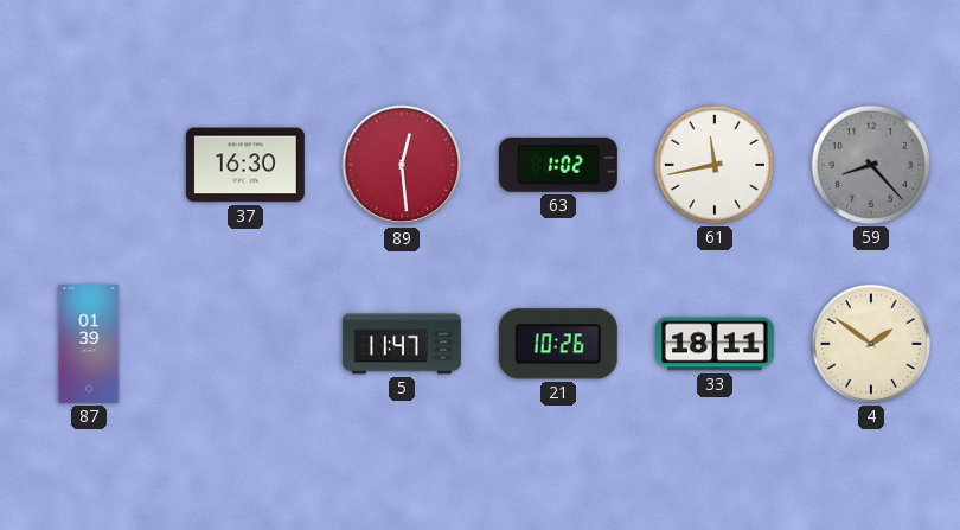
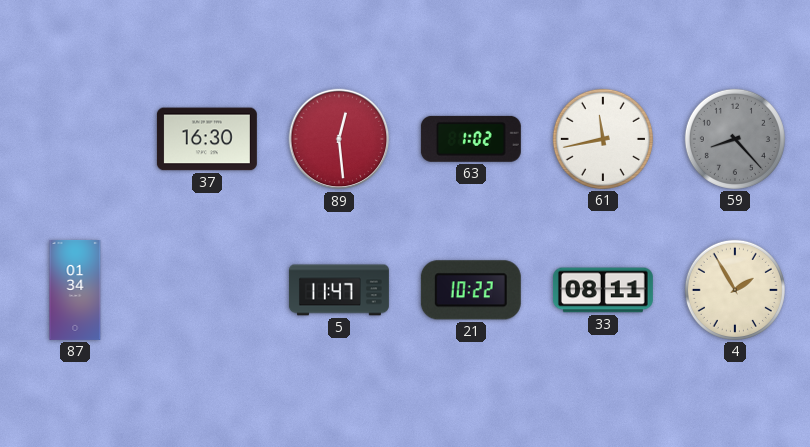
87: 01:39 -> 01:34 (75, 290)
21: 10:26 -> 10:22 (471, 290)
33: 18:11 -> 08:11 (603, 290)
4: 1:51 -> 1:55 (735, 290)
